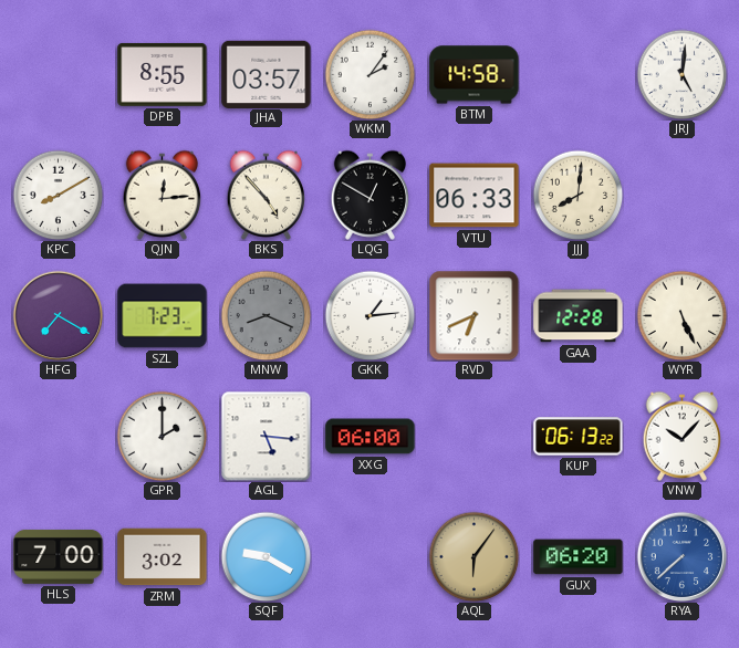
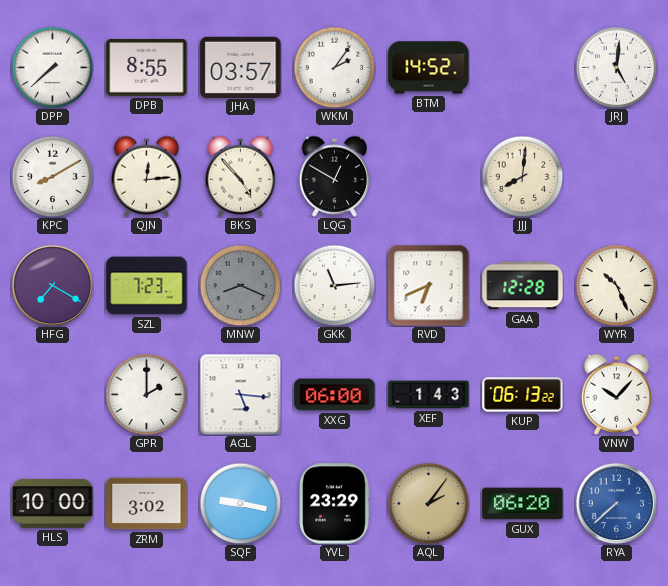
DPP: none -> 7:38 (52, 67)
BTM: 14:58 -> 14:52 (429, 68)
VTU: 06:33 -> none (475, 196)
GKK: 1:14 -> 11:14 (334, 285)
WYR: 5:26 -> 10:26 (616, 285)
XEF: none -> 1:43 (429, 395)
HLS: 7:00 -> 10:00 (53, 503)
SQF: 9:20 -> 9:17 (240, 503)
YVL: none -> 23:29 (334, 504)
AQL: 6:06 -> 2:06 (428, 503)
